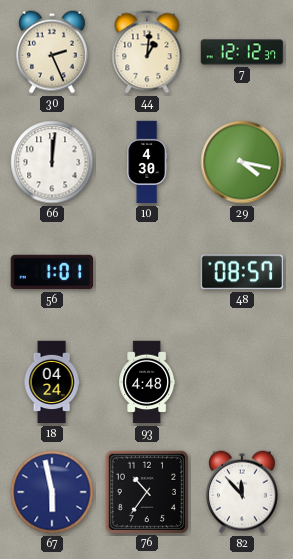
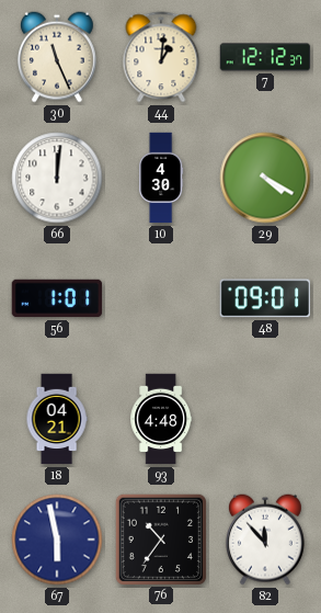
30: 2:26 -> 11:26 (57, 57)
29: 4:17 -> 4:20 (265, 178)
48: 08:57 -> 09:01 (264, 298)
18: 04:24 -> 04:21 (57, 419)
